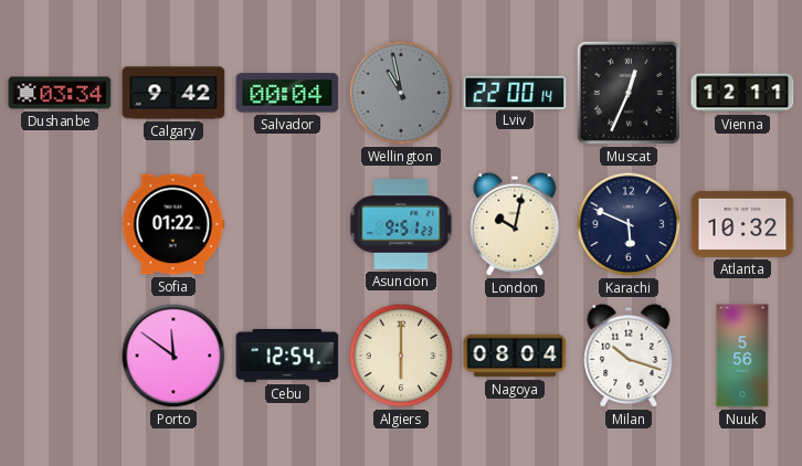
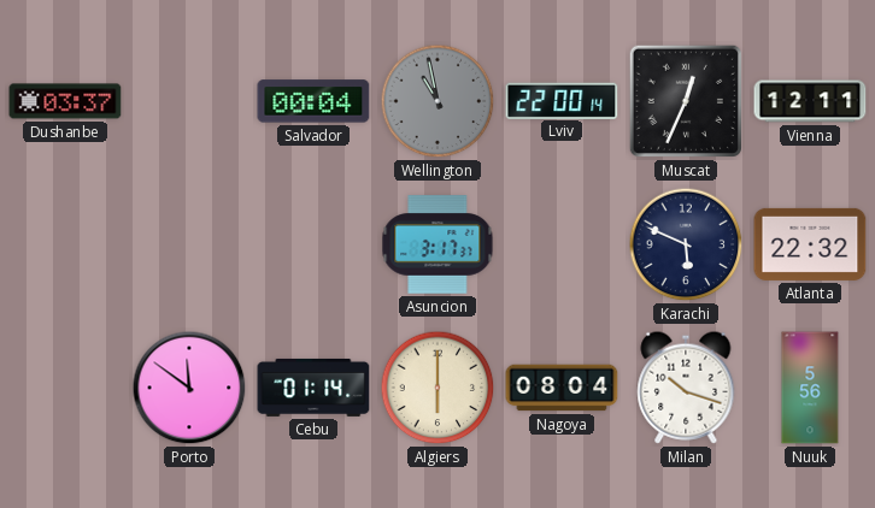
Dushanbe: 03:34 -> 03:37 (65, 101)
Calgary: 9:42 -> none (173, 93)
Sofia: 01:22 -> none (173, 224)
Asuncion: 9:51 -> 3:17 (437, 244)
London: 10:02 -> none (515, 224)
Atlanta: 10:32 -> 22:32 (810, 244)
Cebu: 12:54 -> 01:14 (313, 388)
